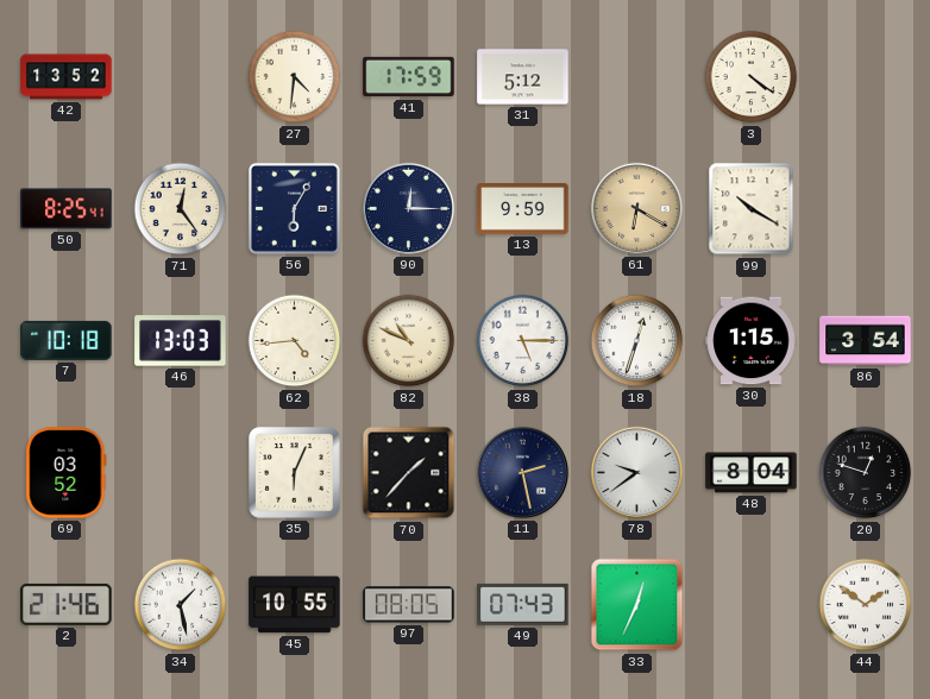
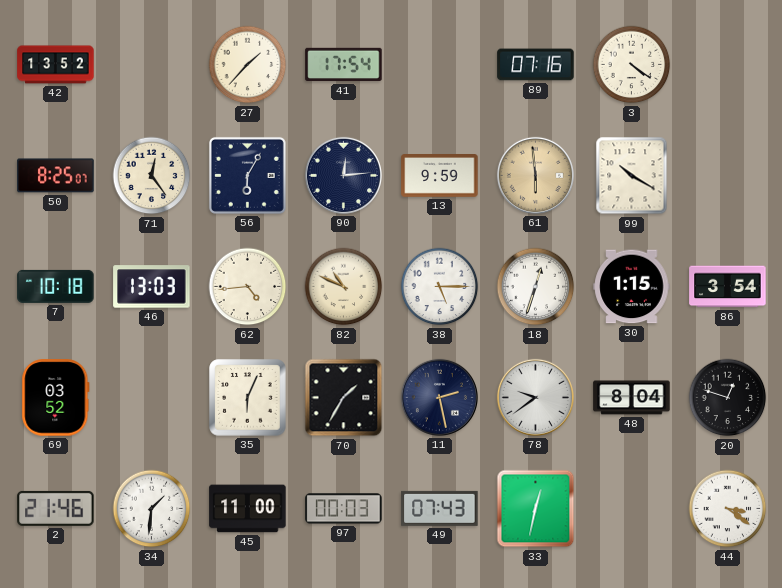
27: 4:31 -> 1:37 (248, 65)
41: 17:59 -> 17:54 (344, 65)
31: 5:12 -> none (523, 77)
89: none -> 07:16 (536, 65)
50: 8:25:41 -> 8:25:07 (56, 176)
90: 12:15 -> 12:14 (343, 175)
61: 6:20 -> 5:59 (535, 175)
70: 1:37 -> 1:35 (344, 398)
34: 1:28 -> 1:31 (152, 509)
45: 10:55 -> 11:00 (248, 509)
97: 08:05 -> 00:03 (344, 509)
33: 12:34 -> 12:32 (536, 509)
44: 1:51 -> 3:21 (728, 509)
